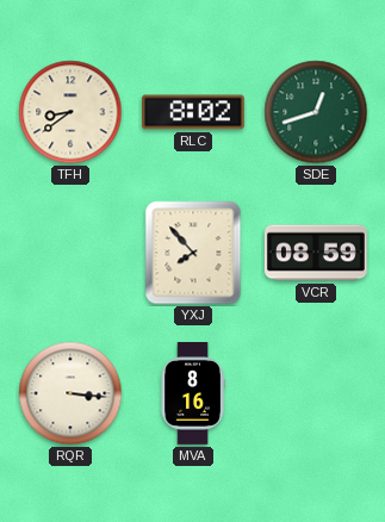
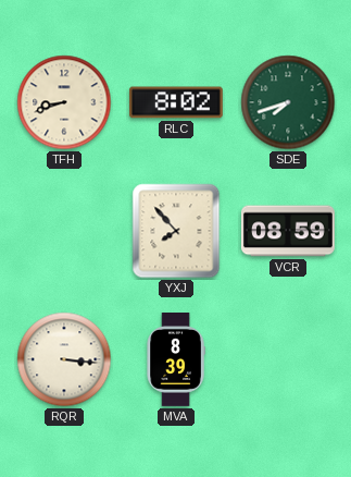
TFH: 8:39 -> 8:42 (64, 102)
SDE: 12:42 -> 7:42 (288, 102)
MVA: 8:16 -> 8:39 (176, 360)
